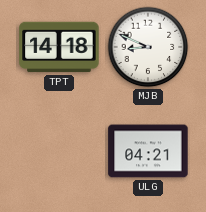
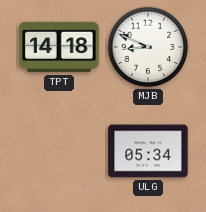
ULG: 04:21 -> 05:34 (148, 151)
